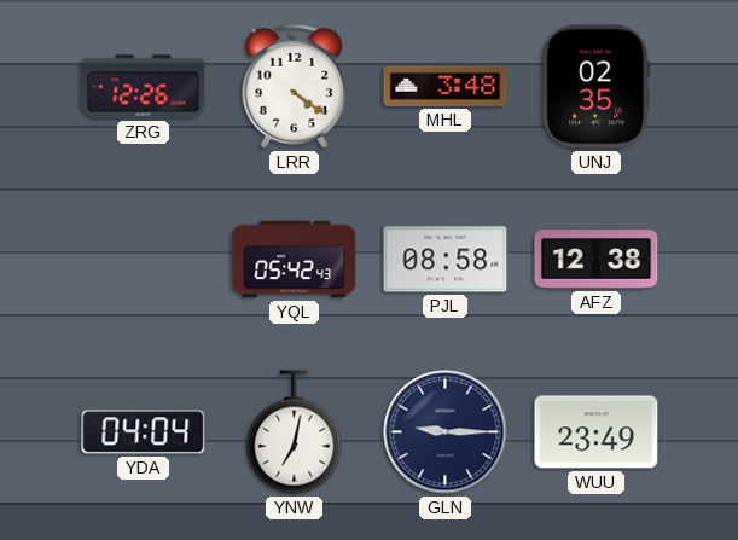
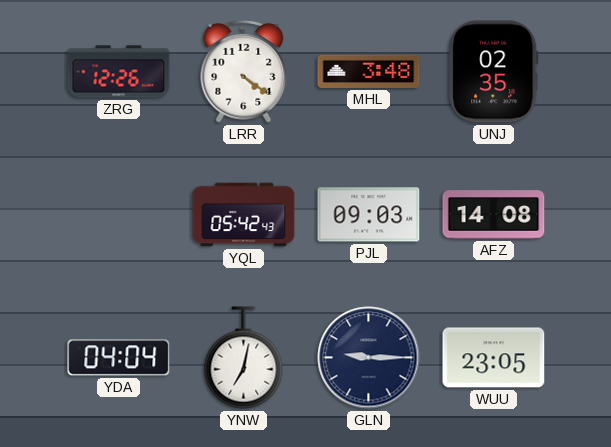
PJL: 08:58 -> 09:03 (369, 215)
AFZ: 12:38 -> 14:08 (494, 215)
WUU: 23:49 -> 23:05 (494, 358)
